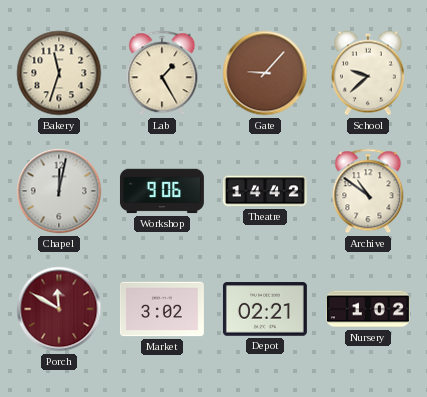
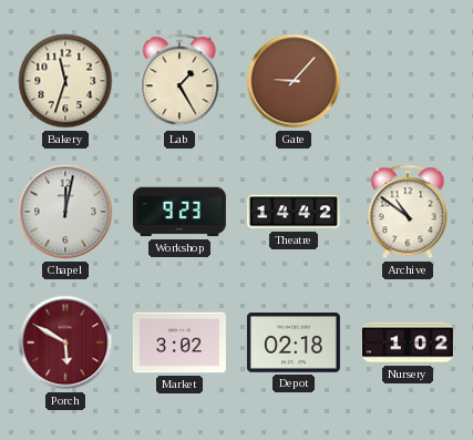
School: 9:38 -> none (368, 73)
Workshop: 9:06 -> 9:23 (179, 212)
Porch: 11:50 -> 5:50 (65, 342)
Depot: 02:21 -> 02:18 (294, 342)
